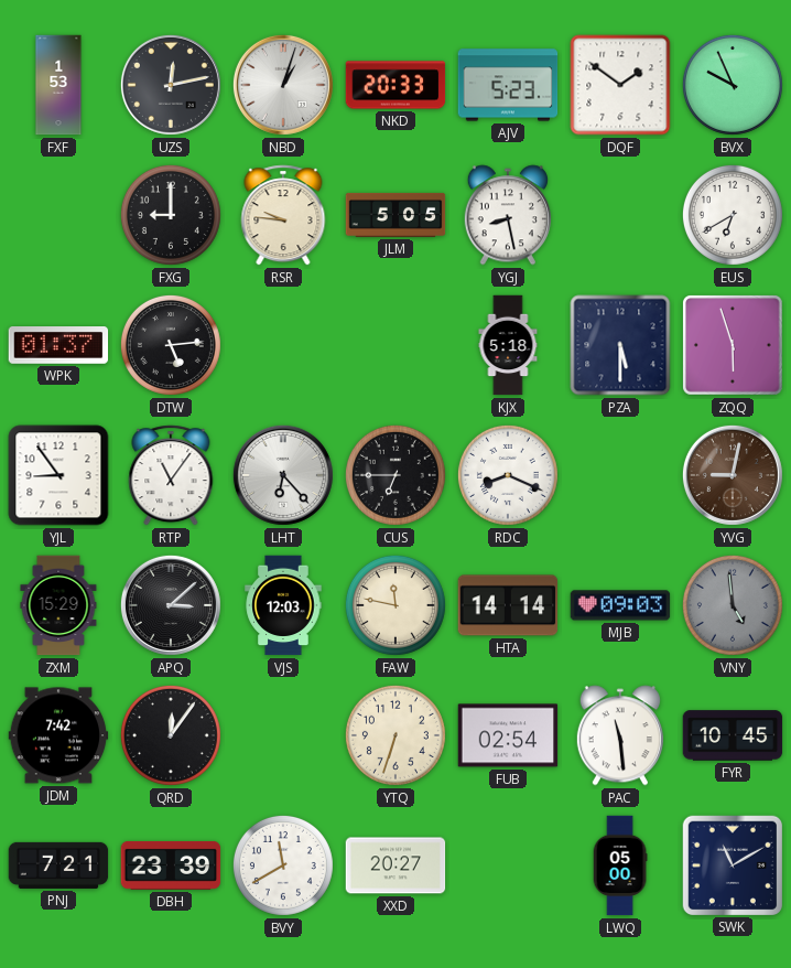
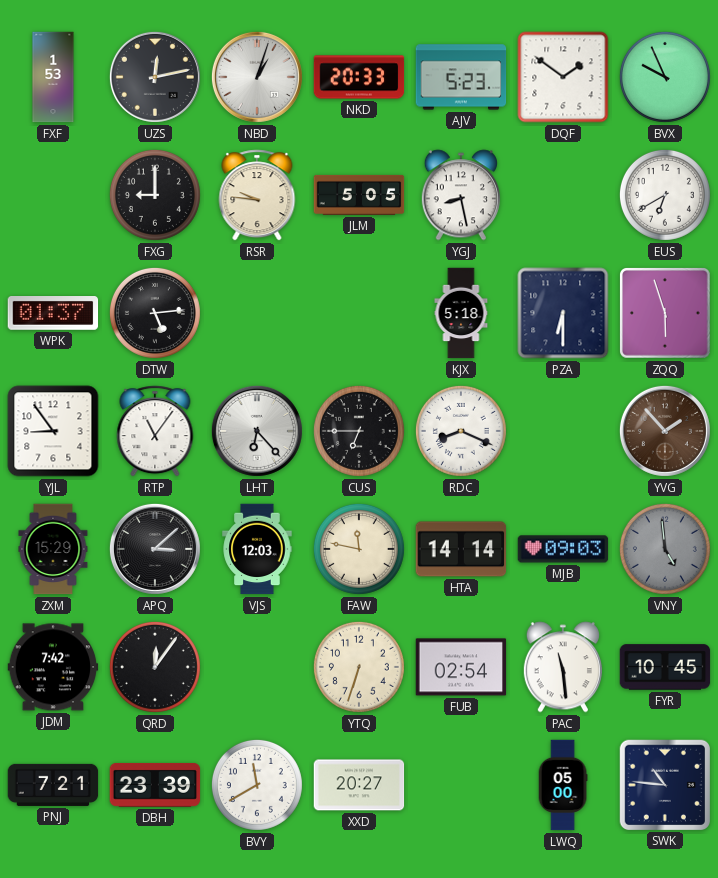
PZA: 5:30 -> 6:30 (563, 313)
YVG: 9:02 -> 1:53 (665, 431)
SWK: 11:10 -> 10:46 (664, 784)
